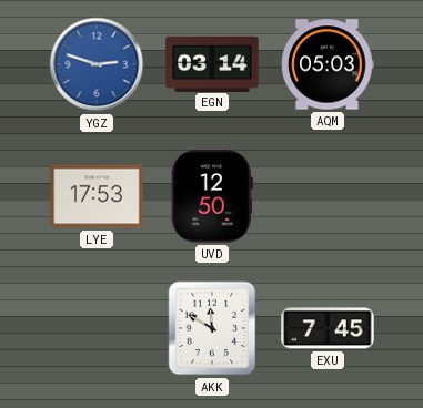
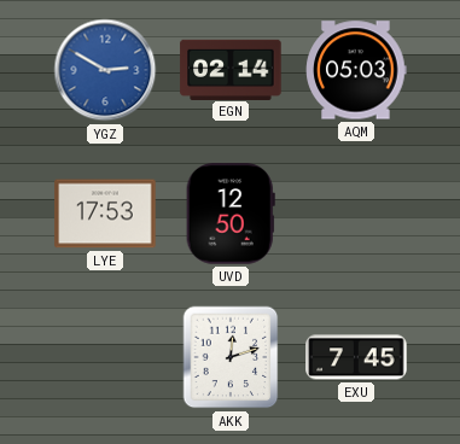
YGZ: 2:48 -> 2:50 (105, 70)
EGN: 03:14 -> 02:14 (231, 69)
AKK: 11:50 -> 12:12 (231, 357)
